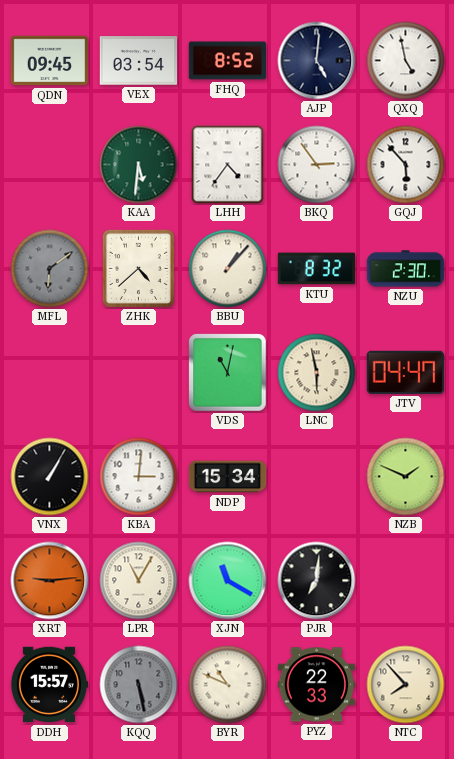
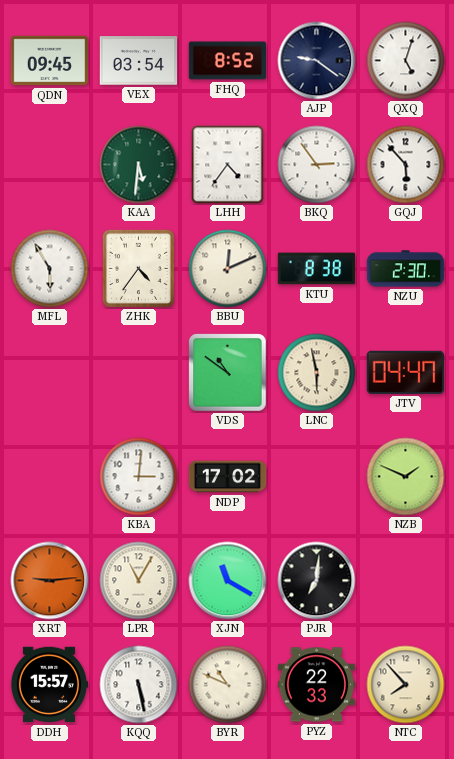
AJP: 5:01 -> 9:21 (317, 61)
QXQ: 4:58 -> 5:03 (406, 61)
MFL: 6:09 -> 5:55 (50, 269)
MFL dial: grey -> white (50, 269)
ZHK: 4:38 -> 4:36 (138, 268)
BBU: 1:07 -> 12:11 (228, 269)
KTU: 8:32 -> 8:38 (317, 269)
VDS: 11:02 -> 10:51 (228, 373)
VNX: 1:05 -> none (50, 477)
NDP: 15:34 -> 17:02 (228, 477)
KQQ dial: grey -> white (139, 685)
